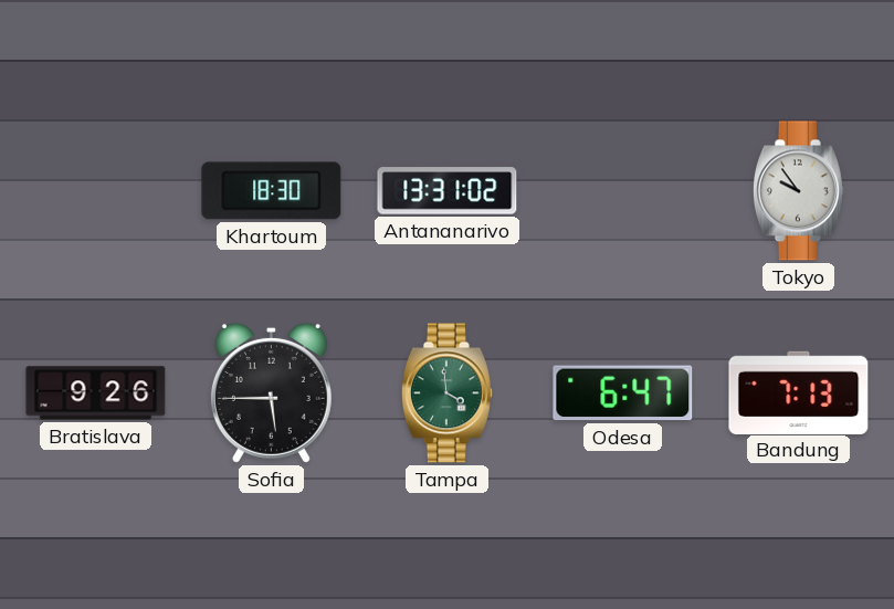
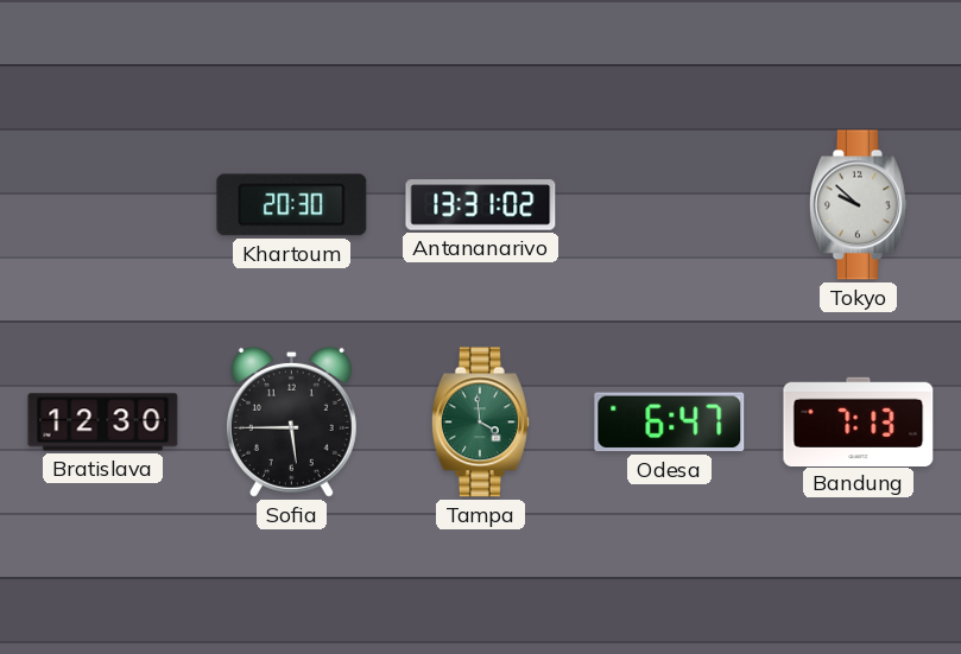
Khartoum: 18:30 -> 20:30 (292, 205)
Tokyo: 9:54 -> 9:52 (858, 205)
Bratislava: 9:26 -> 12:30 (103, 423)
